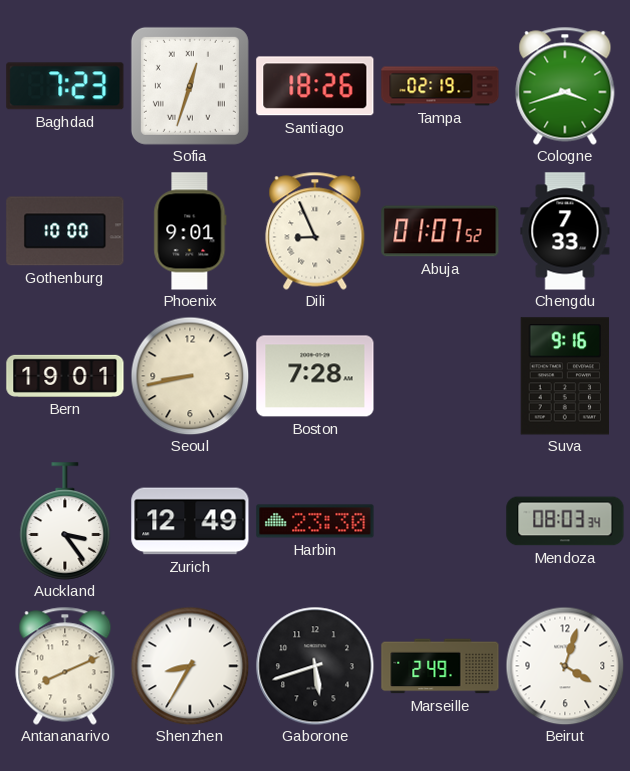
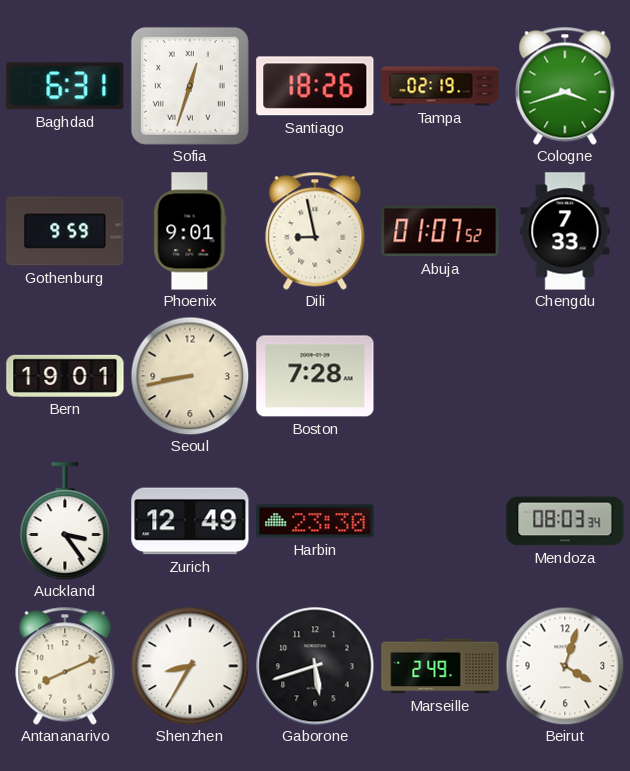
Baghdad: 7:23 -> 6:31 (65, 86)
Gothenburg: 10:00 -> 9:59 (65, 231)
Dili: 8:56 -> 8:58 (315, 231)
Suva: 9:16 -> none (565, 376)
